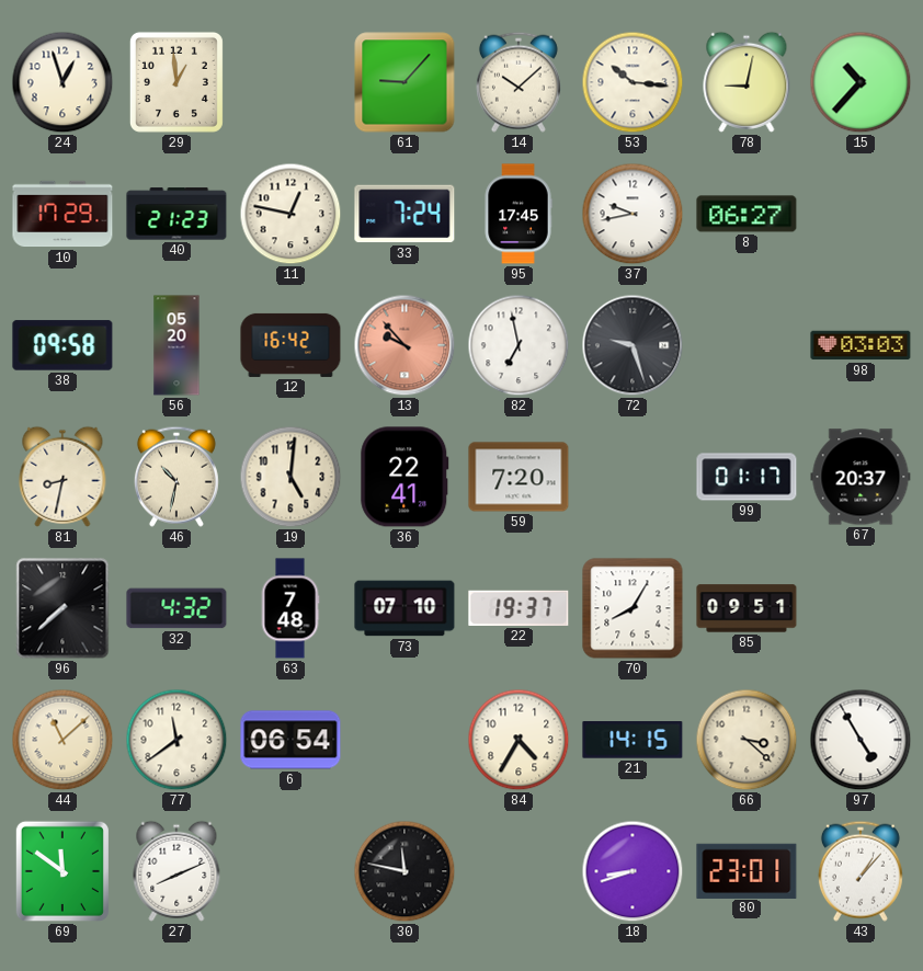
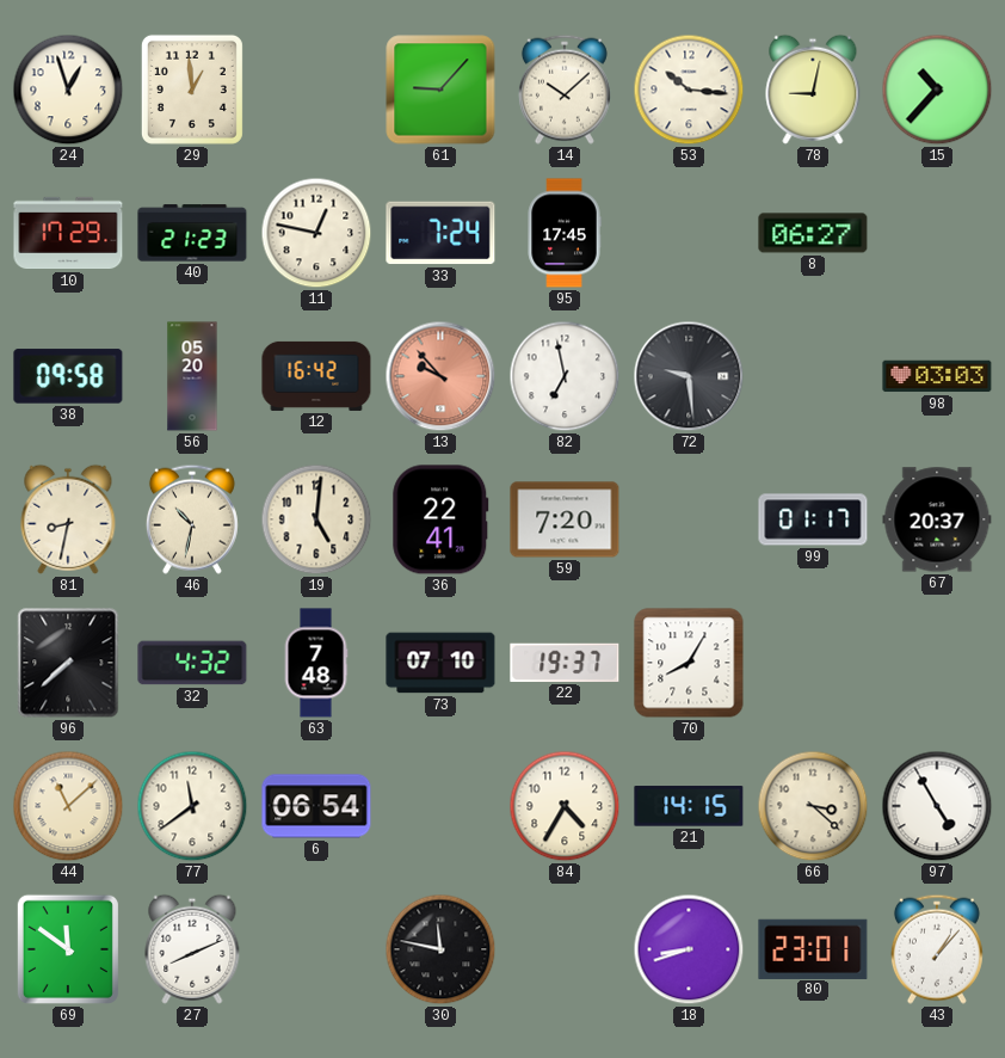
37: 9:43 -> none (633, 214)
72: 9:27 -> 9:29 (689, 376)
85: 09:51 -> none (747, 608)
